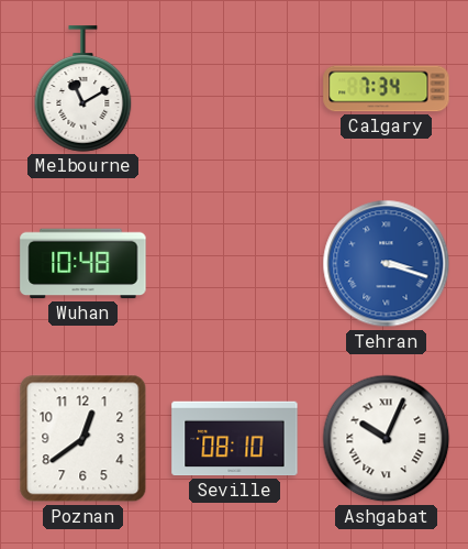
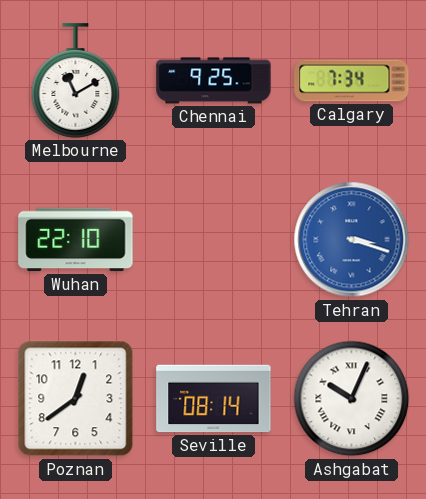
Chennai: none -> 9:25 (214, 81)
Wuhan: 10:48 -> 22:10 (76, 240)
Seville: 08:10 -> 08:14 (214, 399)
